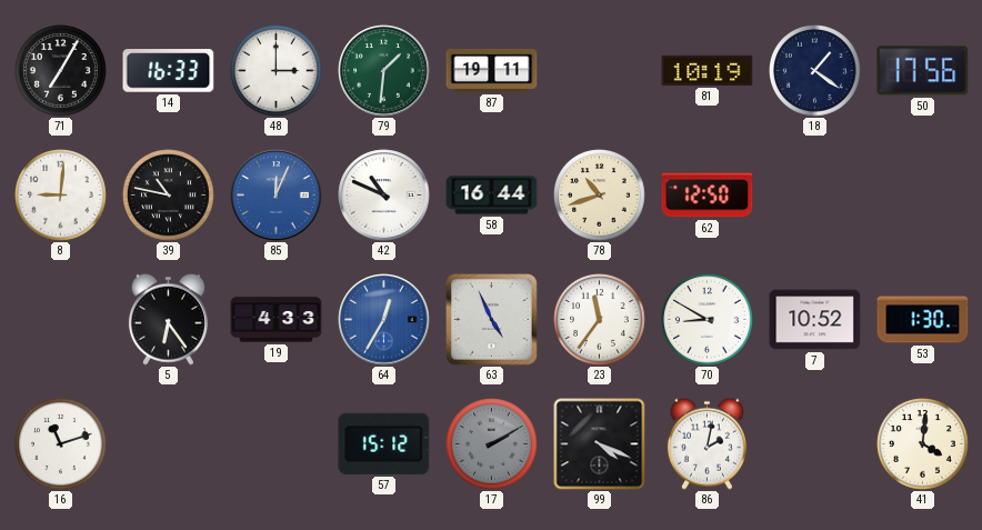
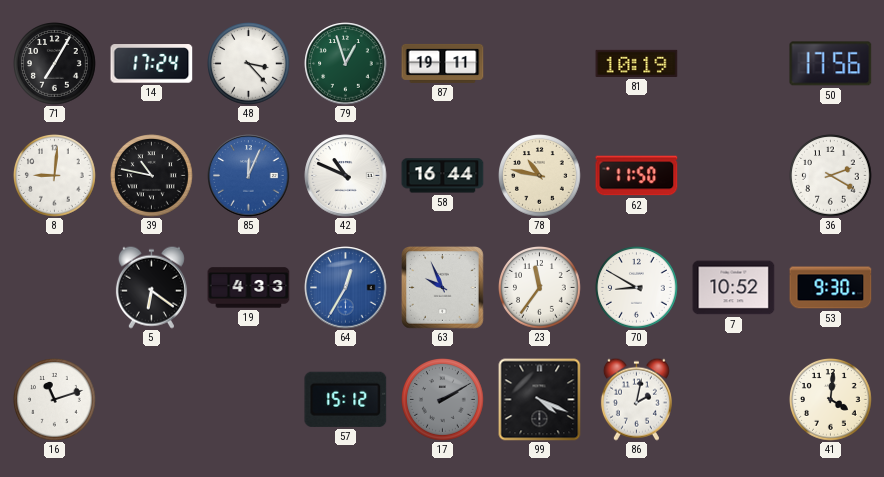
14: 16:33 -> 17:24 (152, 64)
48: 3:00 -> 3:23 (249, 64)
79: 1:31 -> 12:57 (346, 64)
18: 1:21 -> none (815, 71)
78: 10:42 -> 10:47 (540, 176)
62: 12:50 -> 11:50 (637, 176)
36: none -> 2:20 (831, 176)
5: 6:24 -> 6:21 (151, 287)
63: 4:56 -> 9:56 (443, 288)
53: 1:30 -> 9:30 (831, 288)
